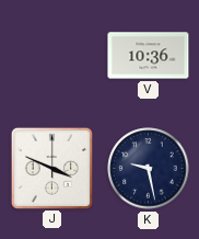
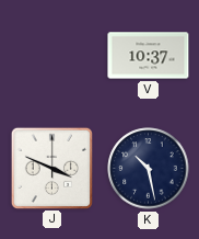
V: 10:36 -> 10:37 (149, 56)
K: 9:28 -> 10:28 (149, 169)
